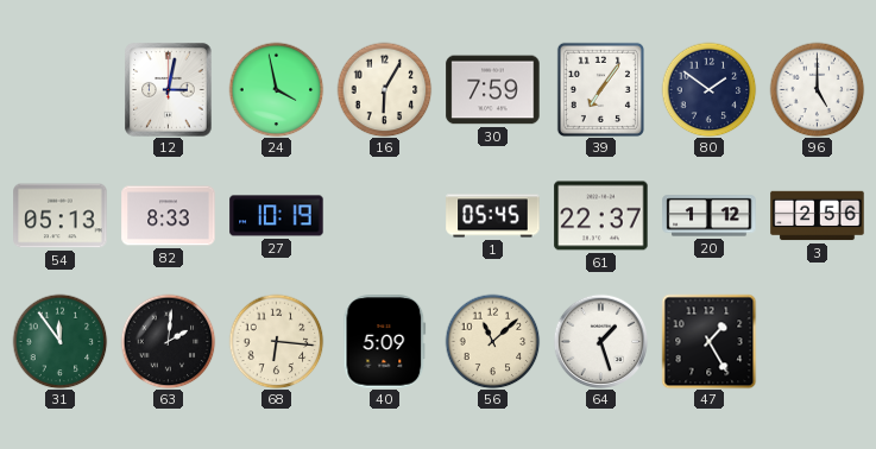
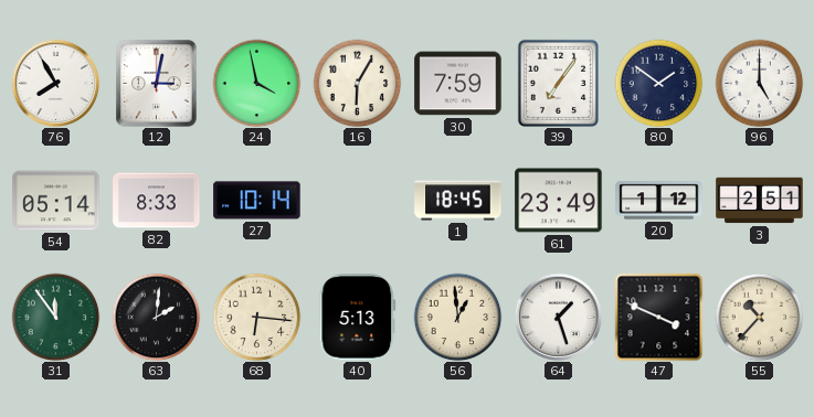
76: none -> 7:55 (55, 83)
54: 05:13 -> 05:14 (56, 201)
27: 10:19 -> 10:14 (257, 201)
1: 05:45 -> 18:45 (458, 201)
61: 22:37 -> 23:49 (559, 201)
3: 2:56 -> 2:51 (760, 201)
40: 5:09 -> 5:13 (358, 318)
56: 11:08 -> 12:59 (457, 317)
47: 1:25 -> 3:49 (658, 317)
55: none -> 10:37 (759, 317)
